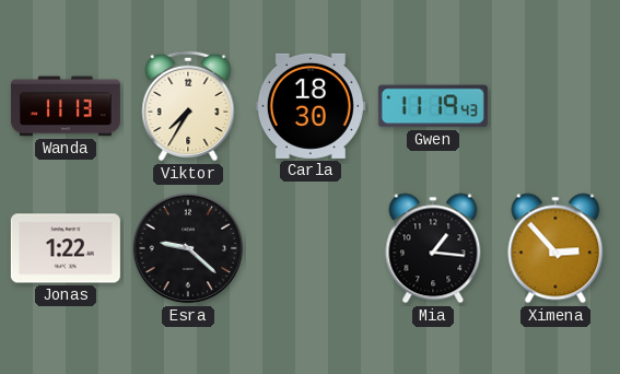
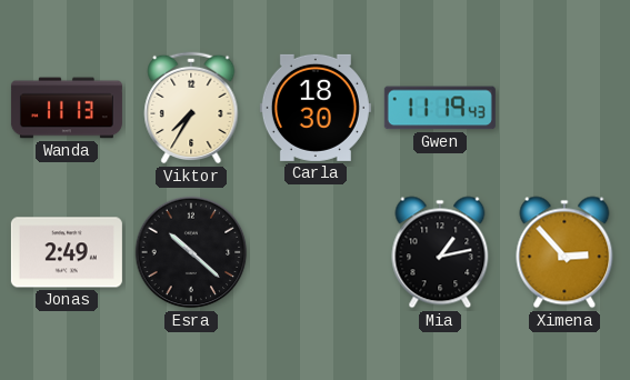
Jonas: 1:22 -> 2:49 (67, 252)
Esra: 9:22 -> 10:22 (191, 252)
Mia: 1:16 -> 1:13 (440, 252)
